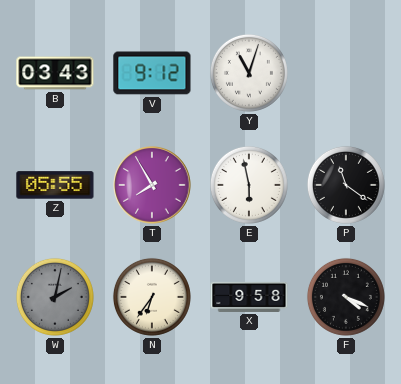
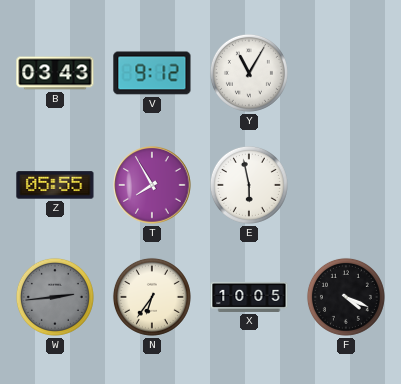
Y: 11:03 -> 11:05 (249, 73)
P: 11:21 -> none (346, 185)
W: 2:02 -> 2:44 (55, 297)
X: 9:58 -> 10:05 (249, 297)
